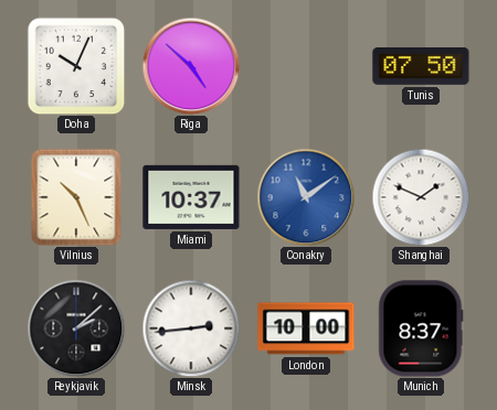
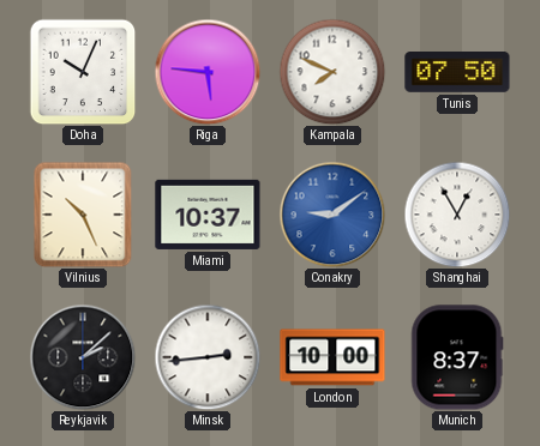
Riga: 4:52 -> 5:46 (208, 72)
Kampala: none -> 7:49 (332, 72)
Conakry: 11:09 -> 9:09 (332, 215)
Shanghai: 1:49 -> 12:55 (457, 215)
